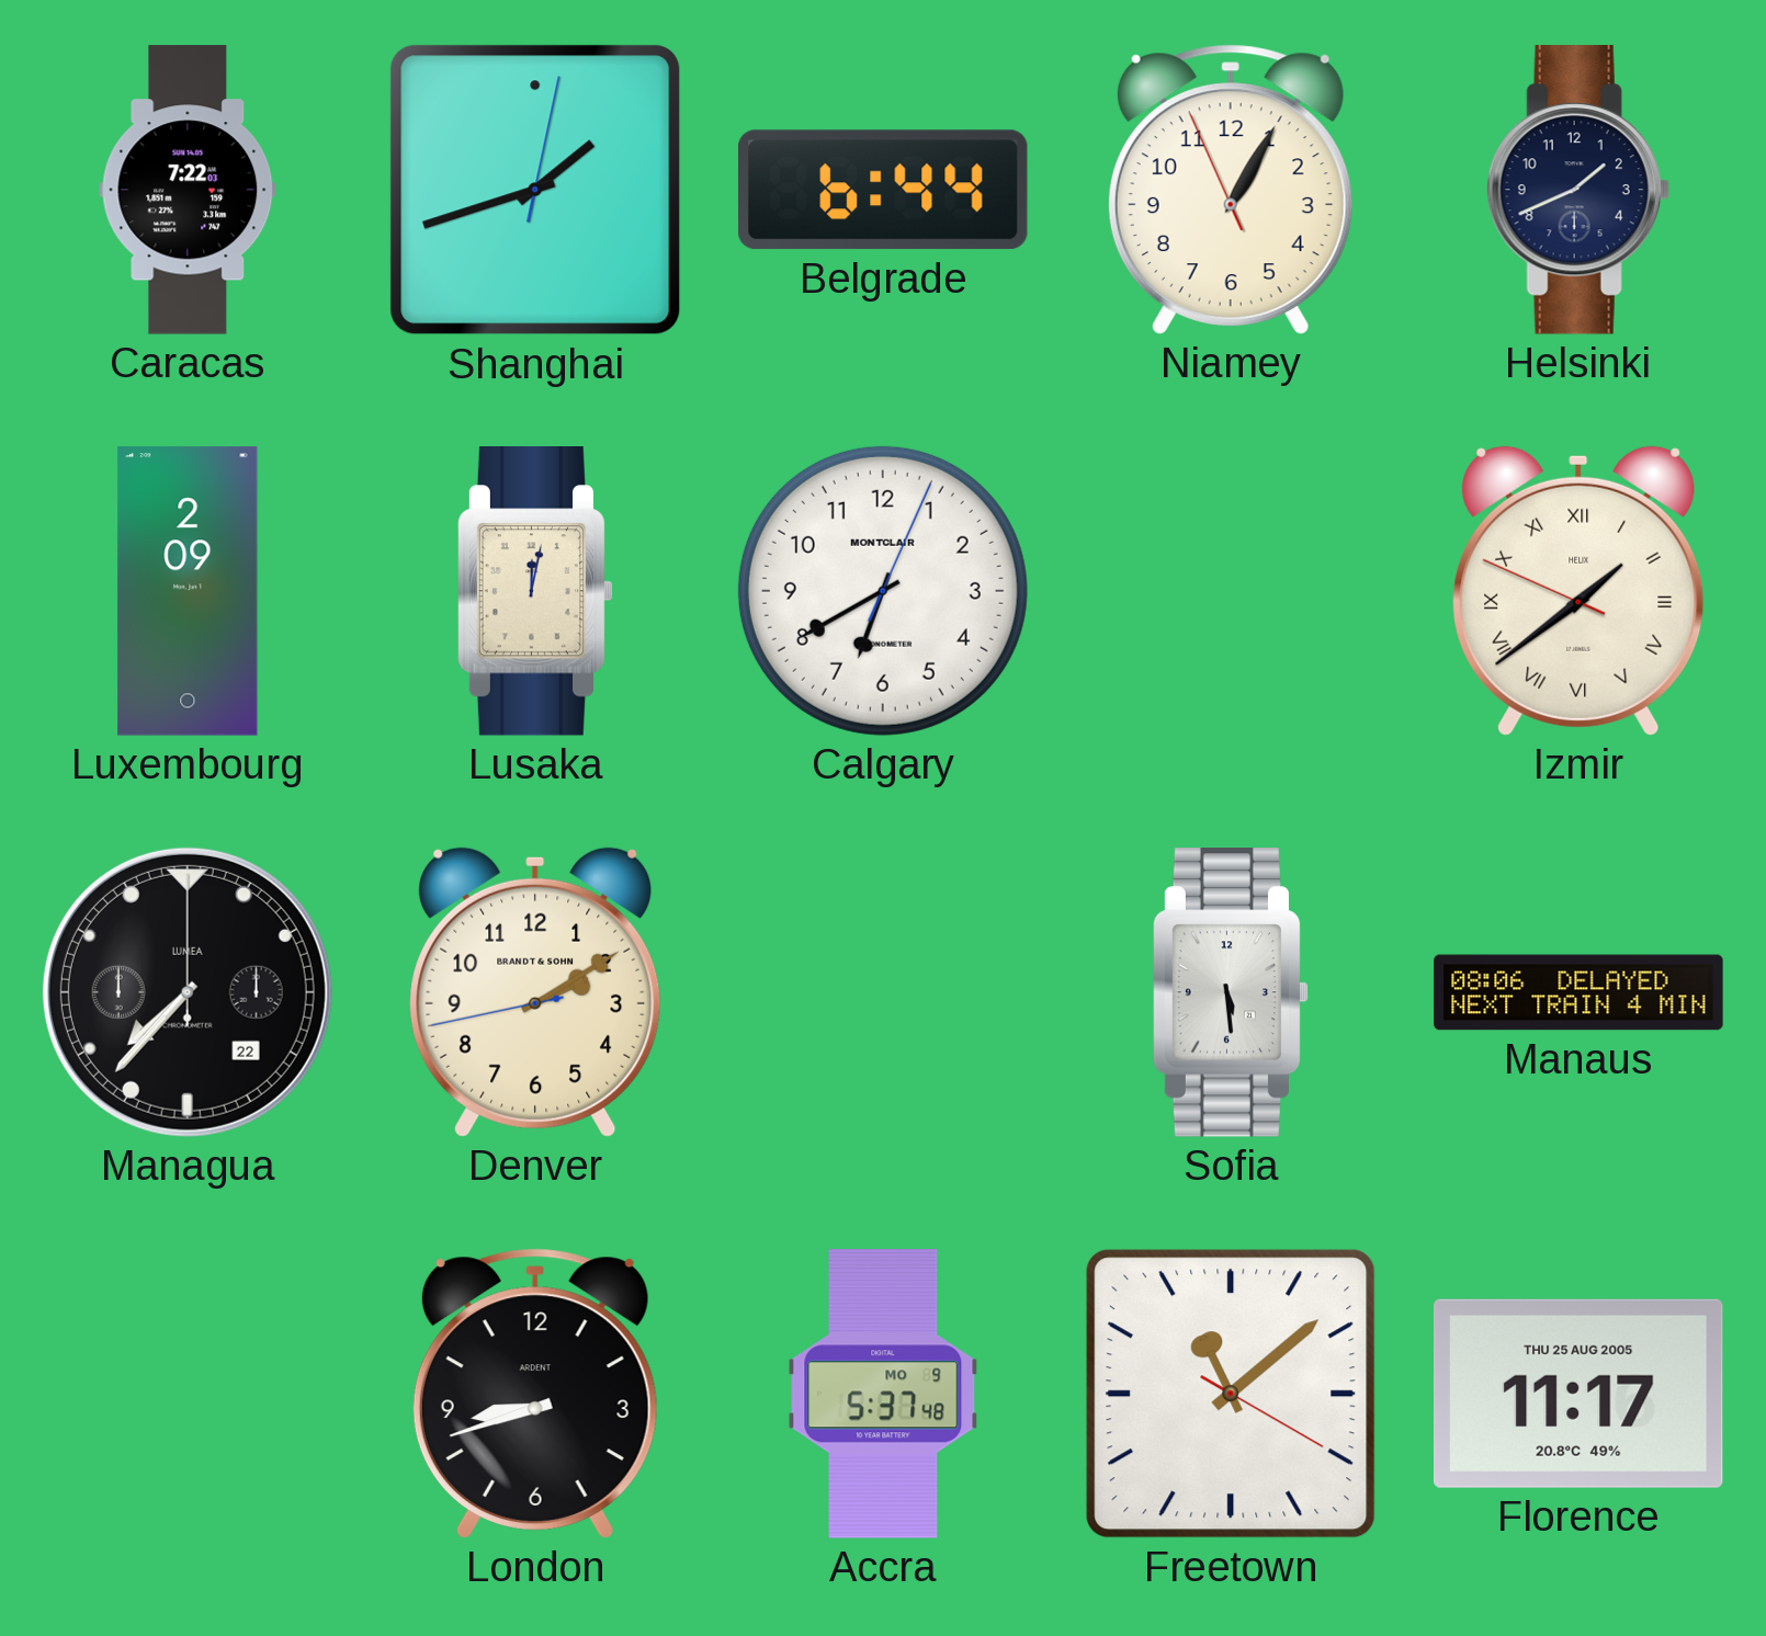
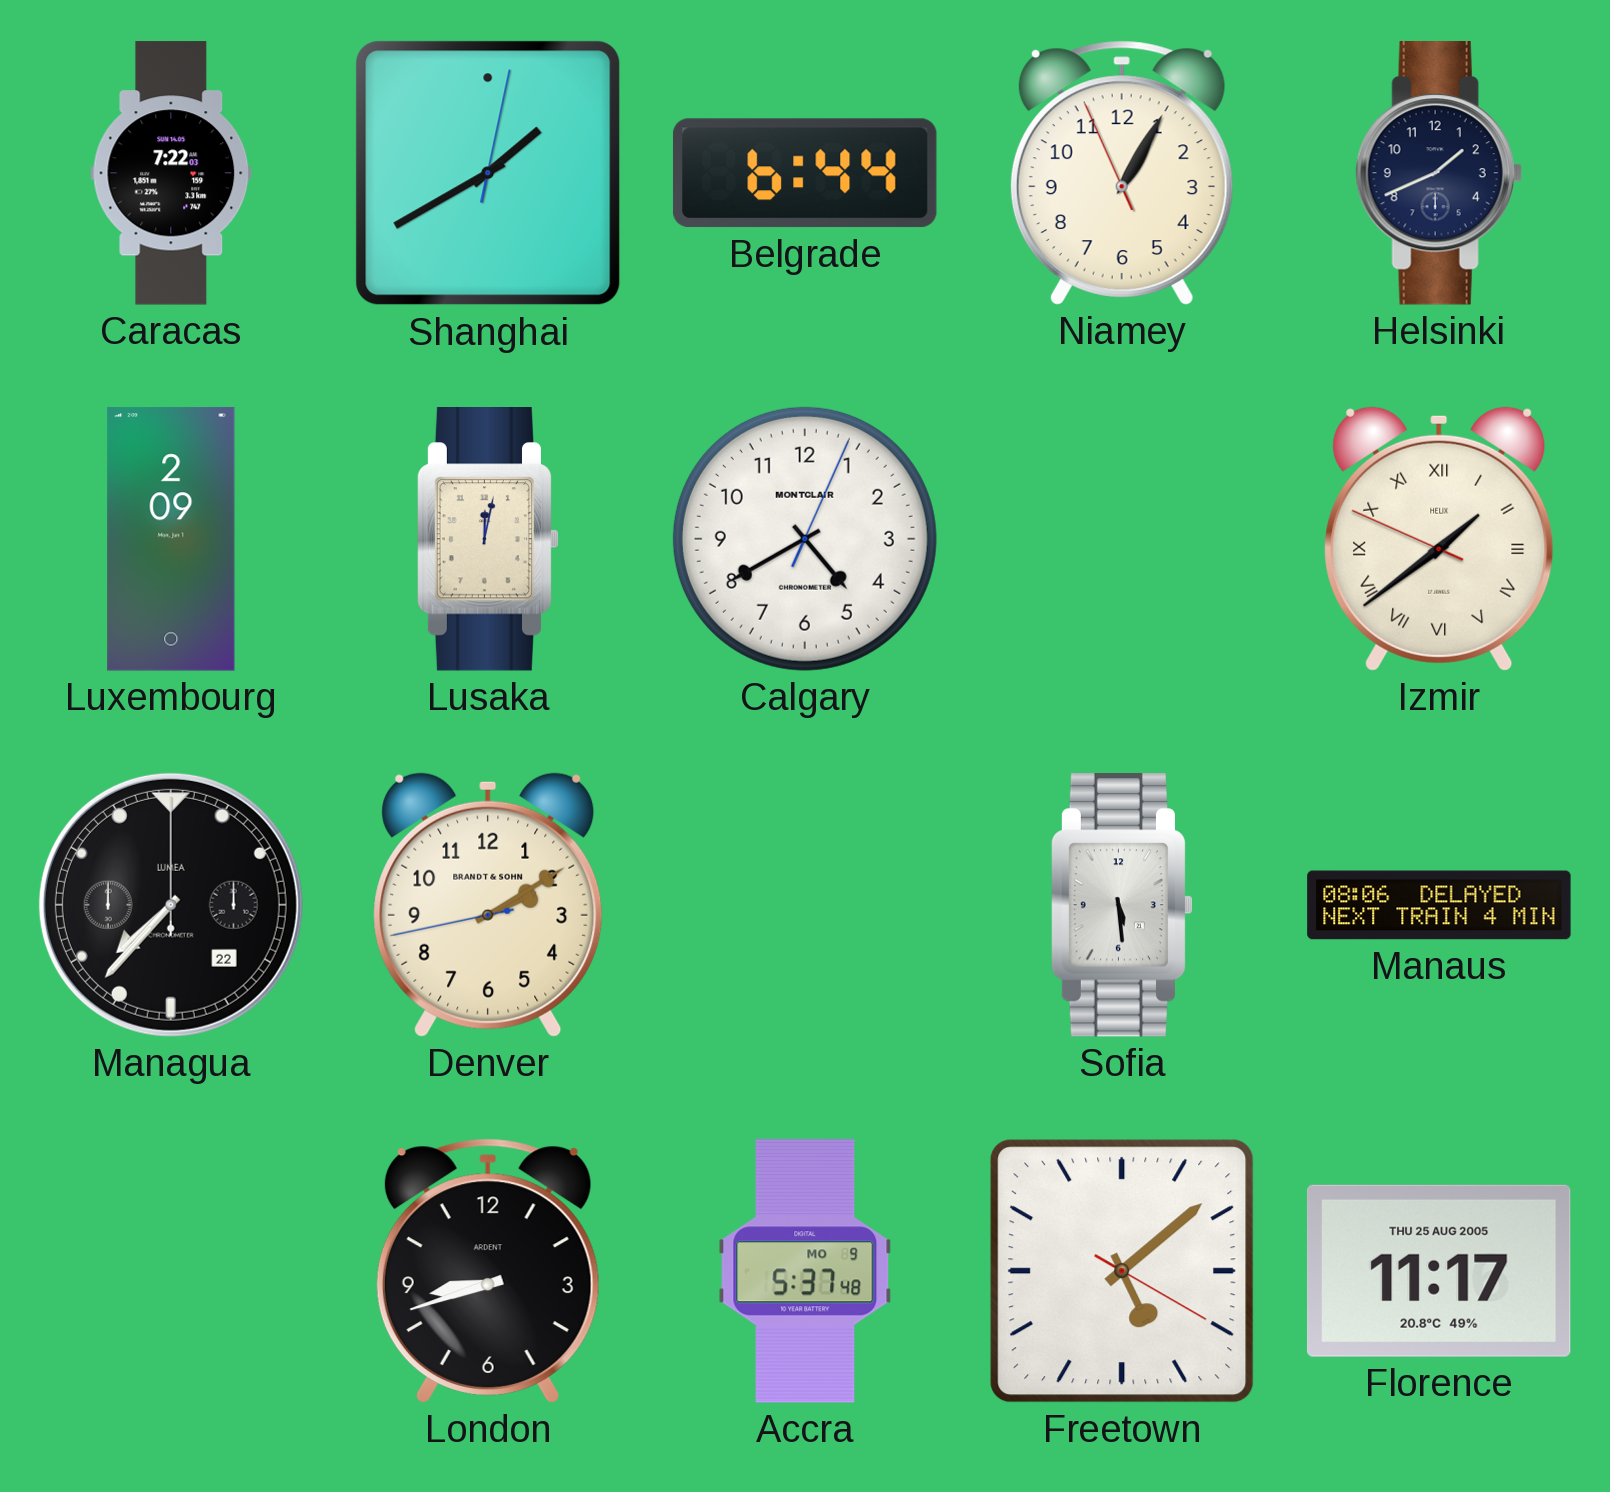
Shanghai: 1:42 -> 1:40 (488, 173)
Calgary: 6:40 -> 4:40 (805, 539)
Freetown: 11:08 -> 5:08 (1122, 1271)
